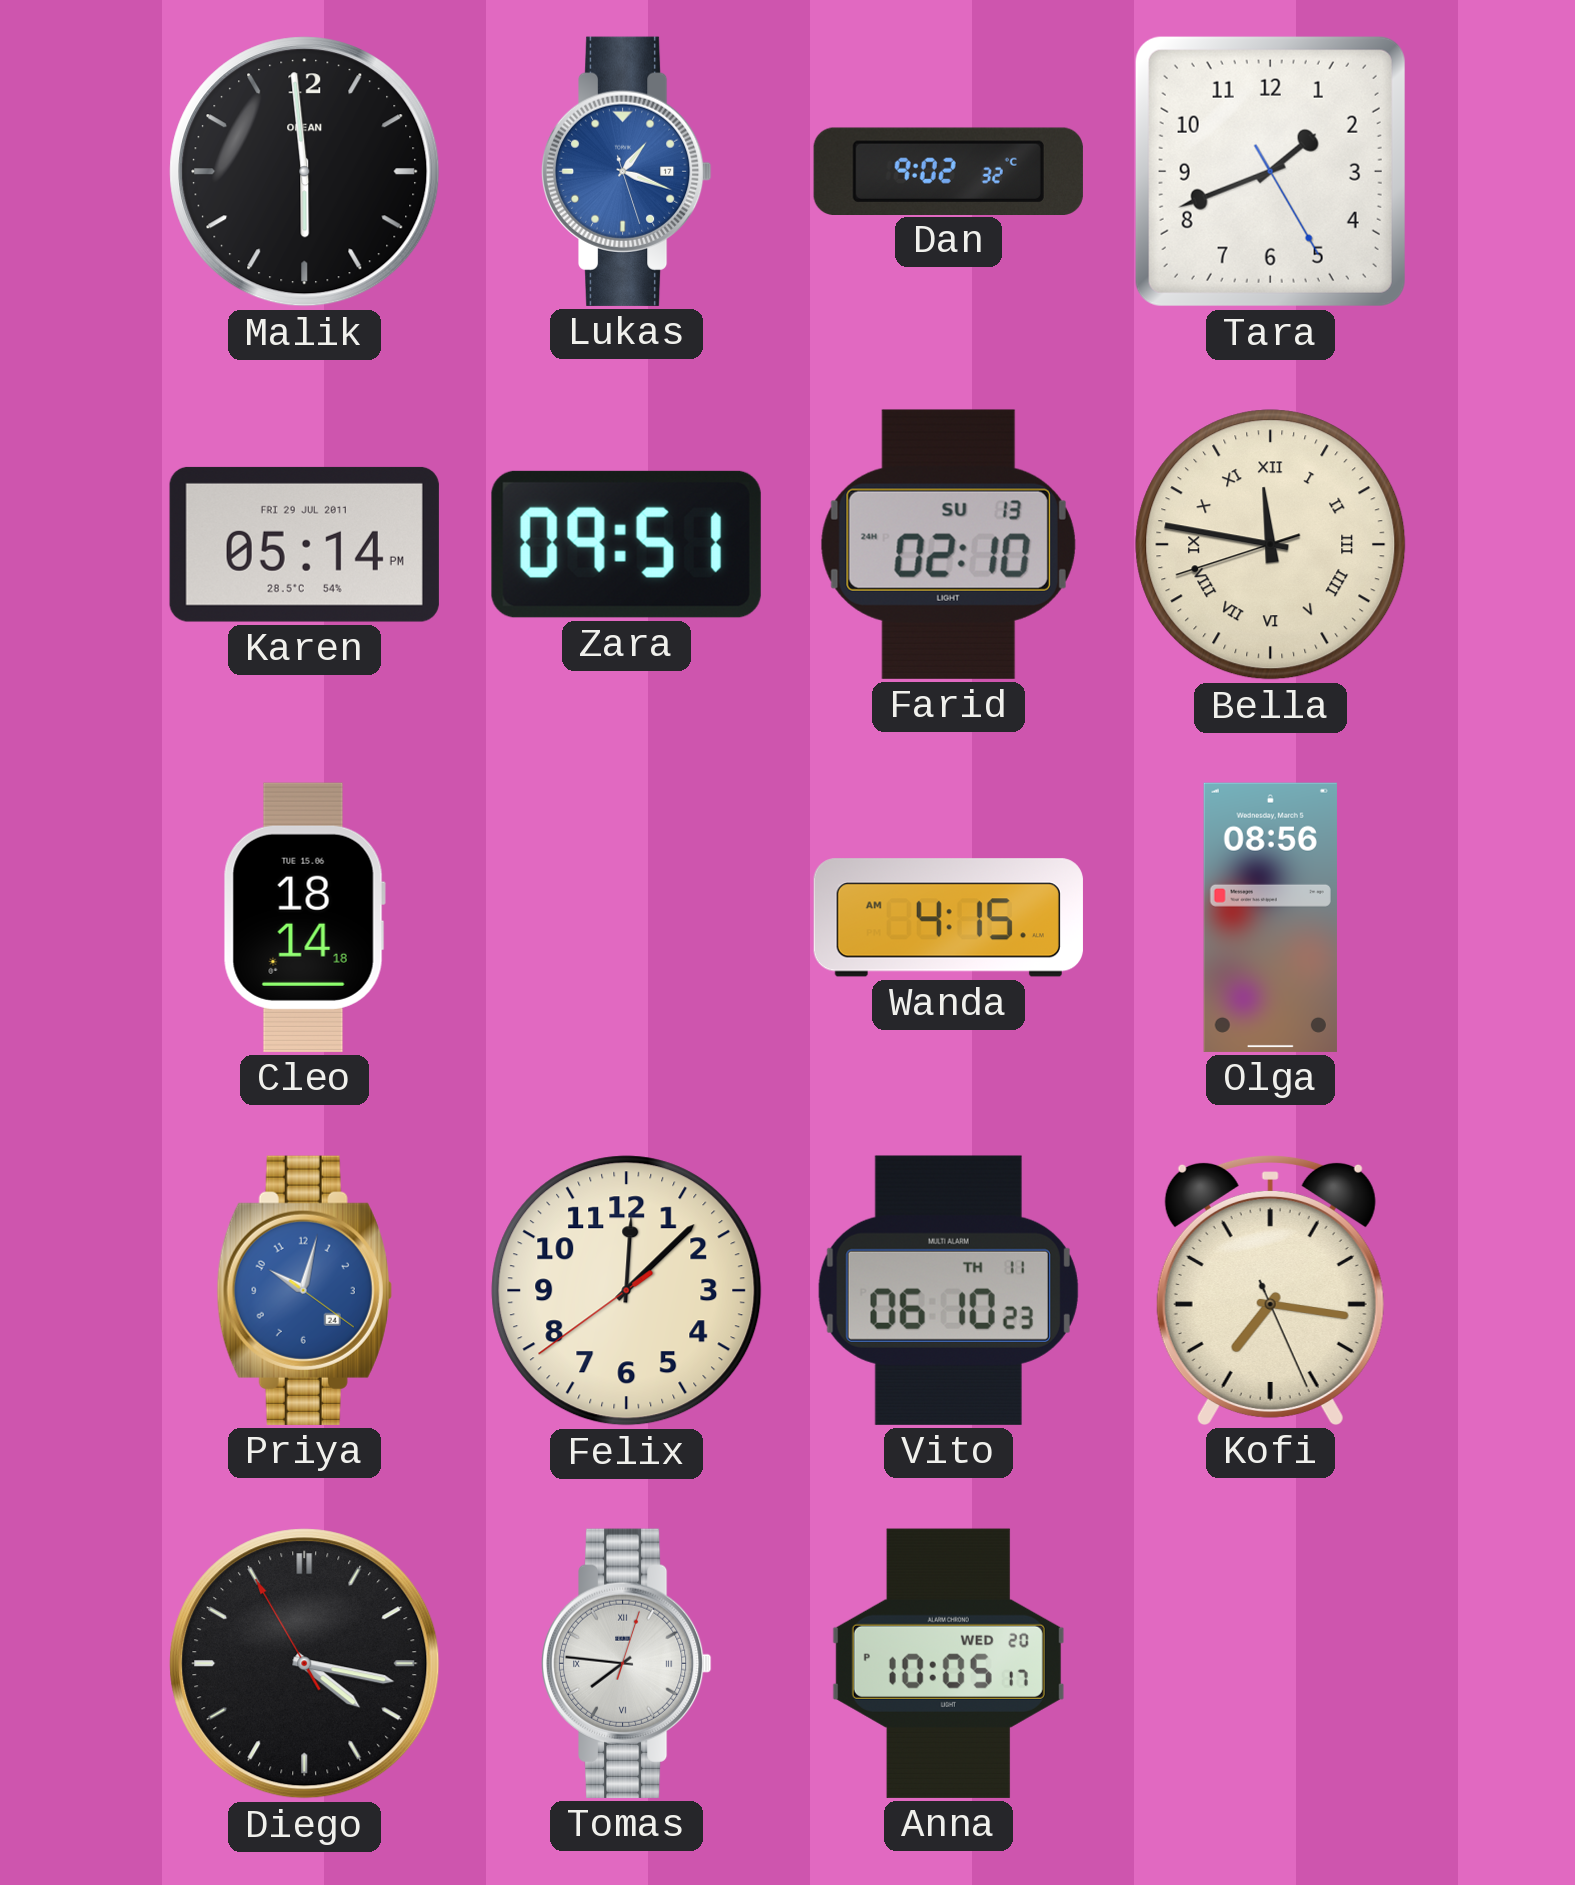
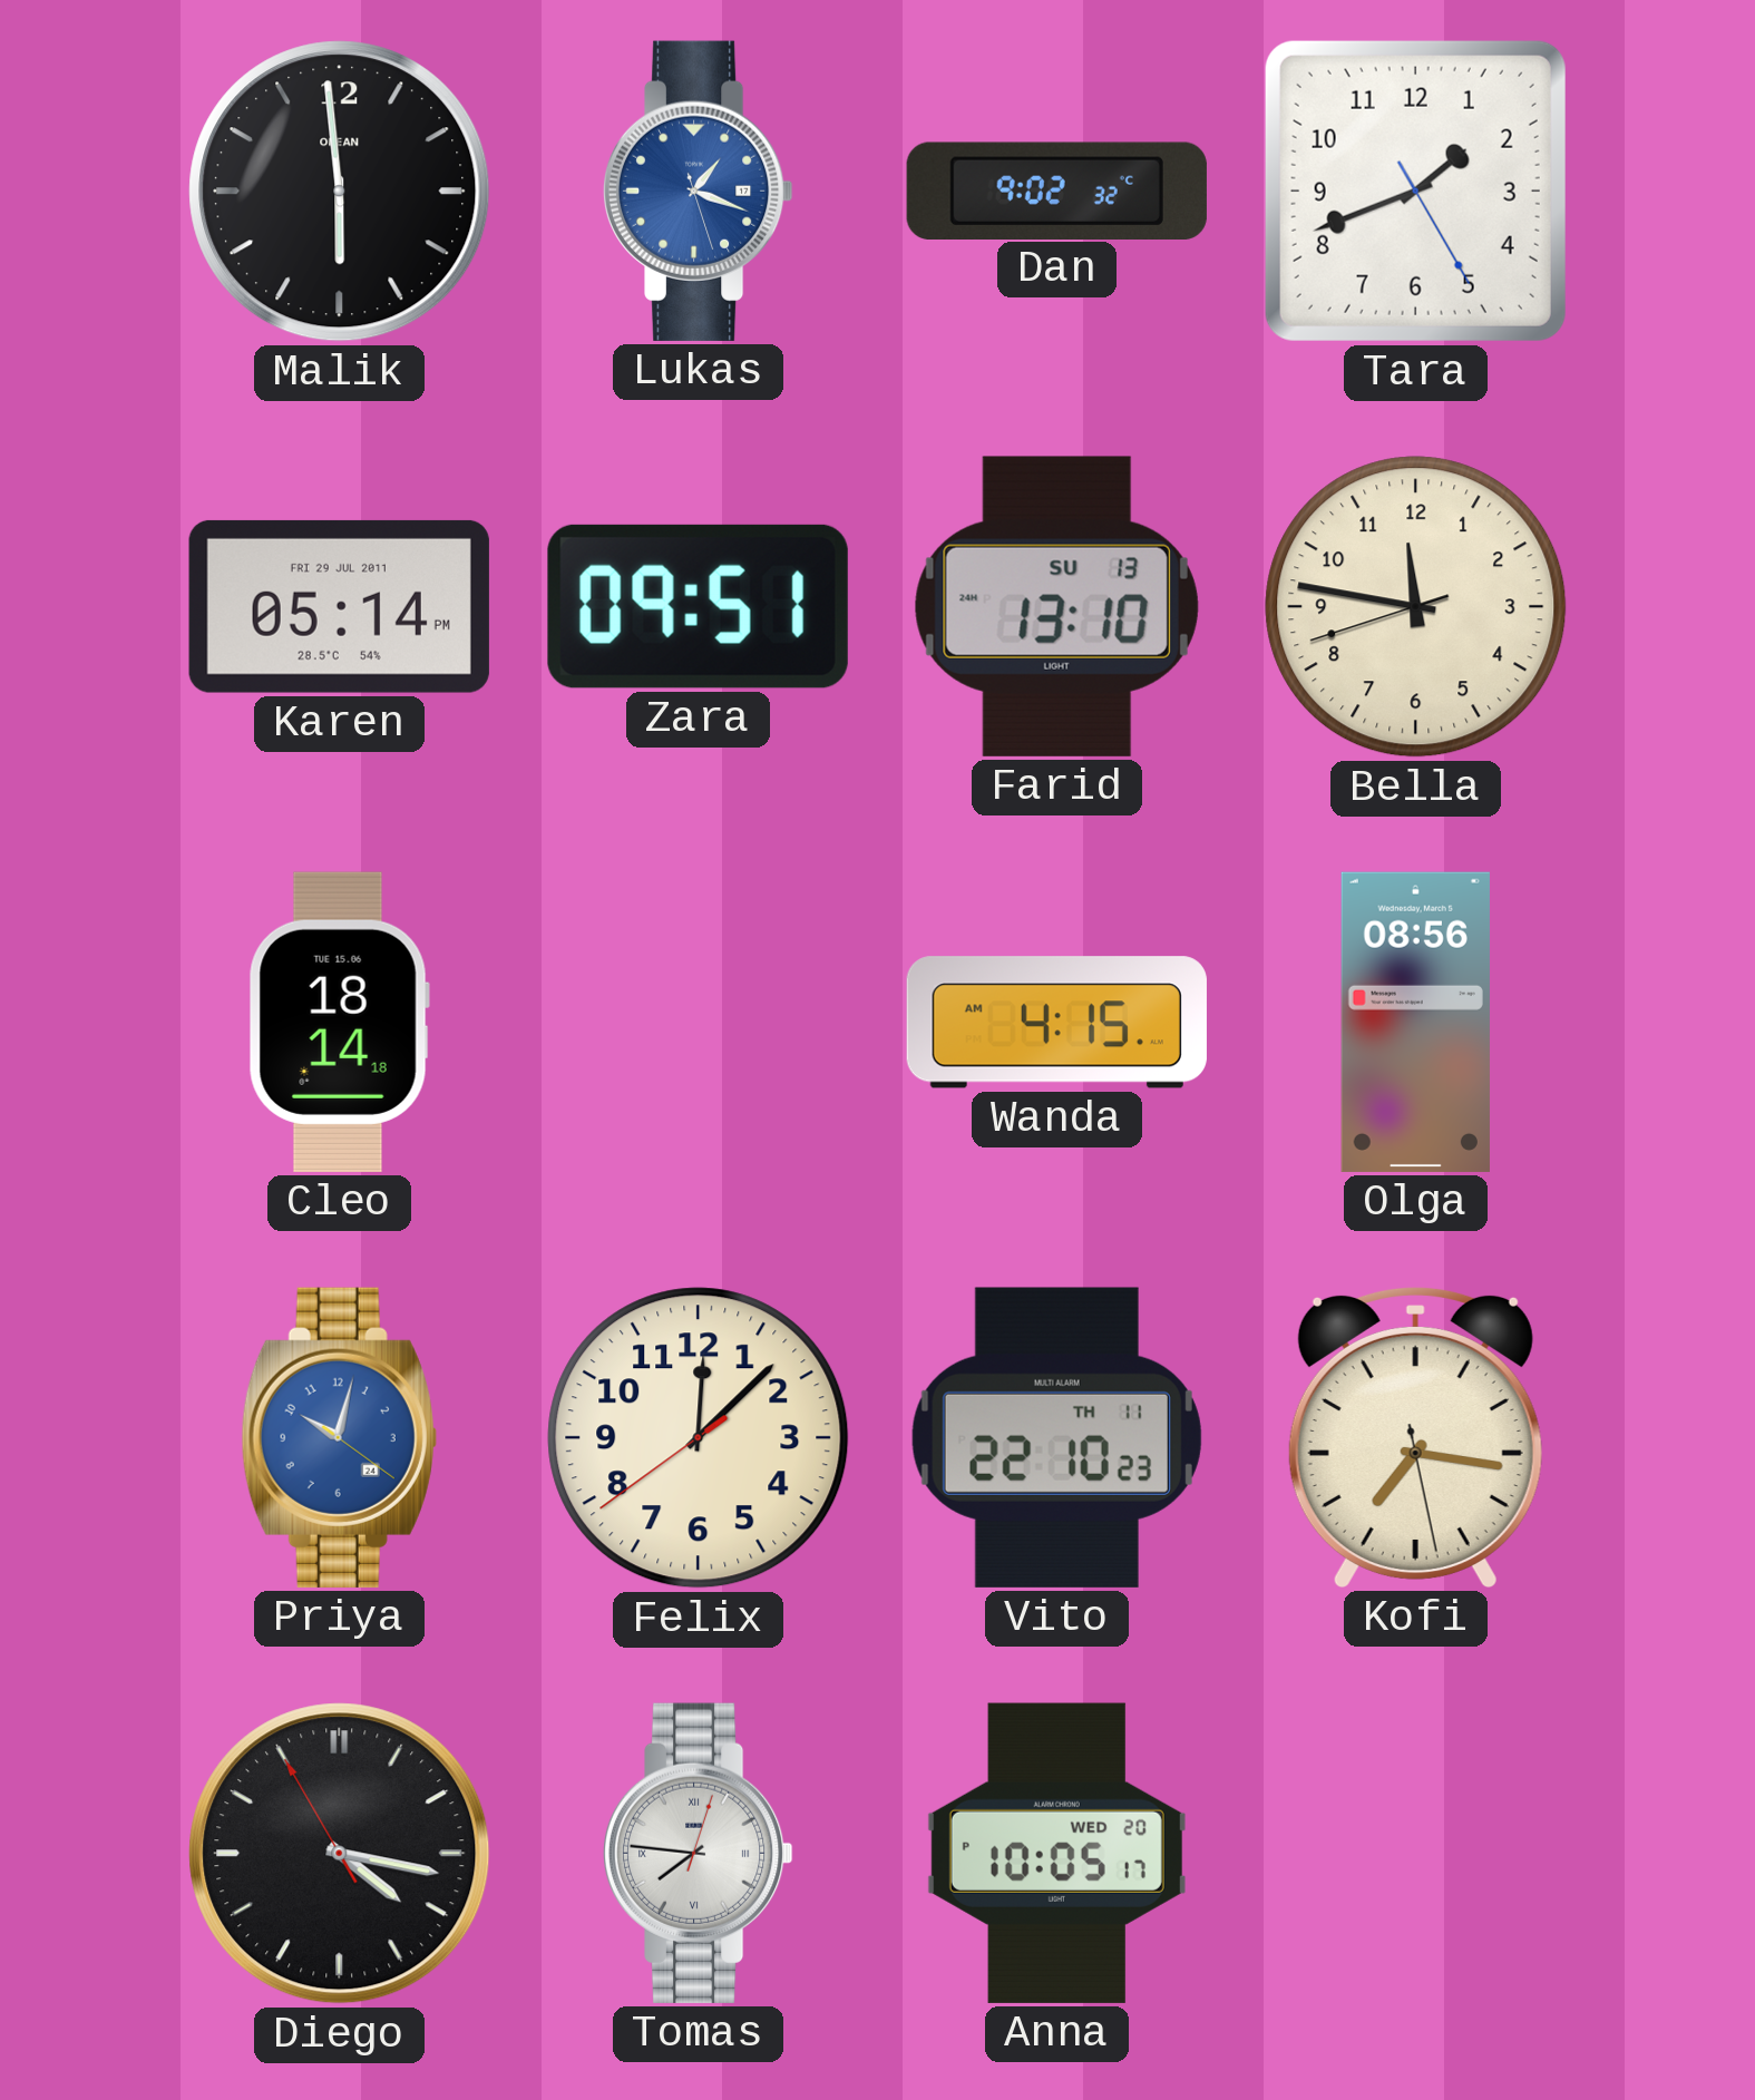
Farid: 02:10 -> 13:10 (1056, 606)
Bella numerals: Roman -> Arabic (1416, 607)
Vito: 06:10 -> 22:10 (1056, 1437)
Kofi: 7:16:26 -> 7:16:28 (1415, 1437)
